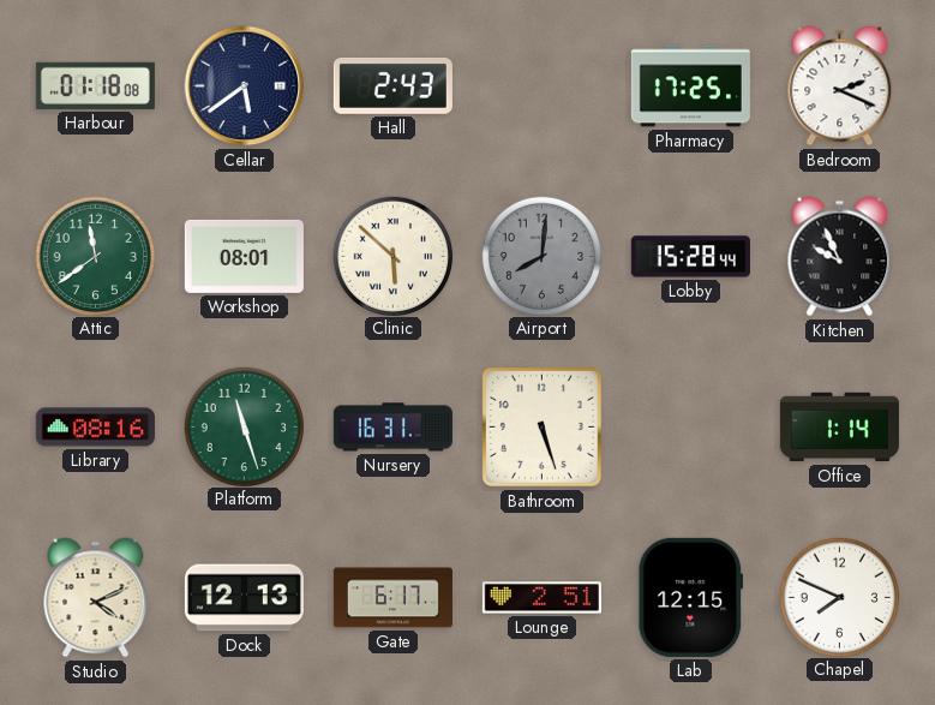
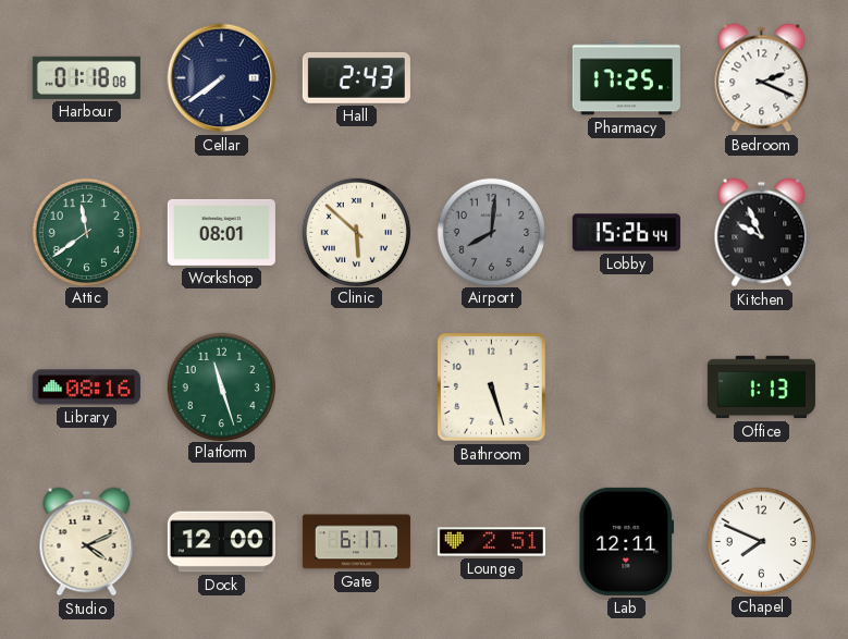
Cellar: 5:39 -> 7:39 (222, 78)
Lobby: 15:28 -> 15:26 (626, 233)
Nursery: 16:31 -> none (392, 428)
Office: 1:14 -> 1:13 (761, 388)
Dock: 12:13 -> 12:00 (221, 542)
Lab: 12:15 -> 12:11 (626, 541)
